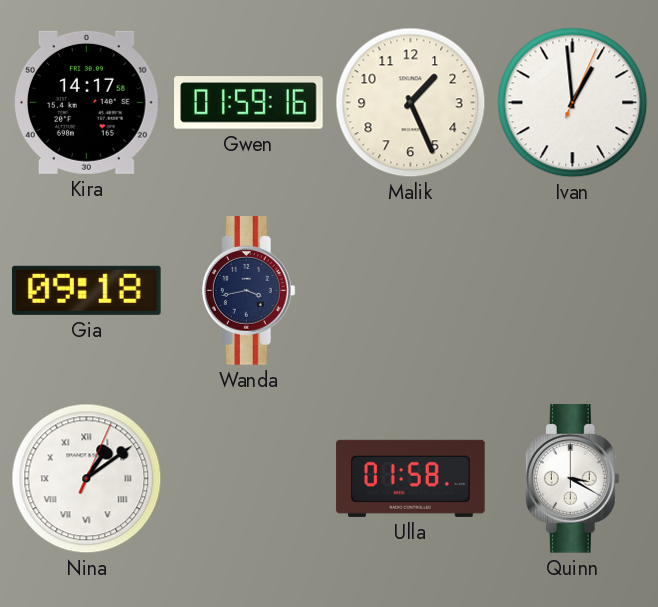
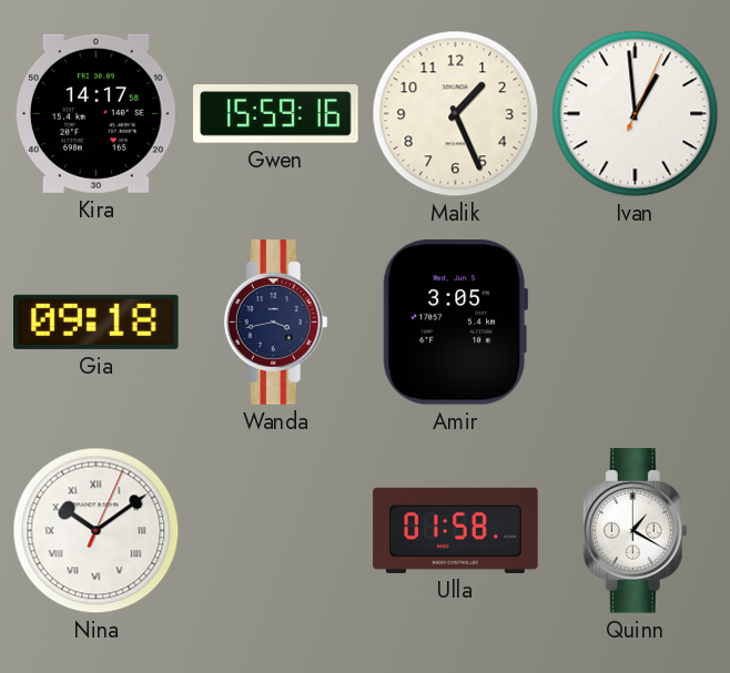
Gwen: 01:59 -> 15:59 (276, 114)
Amir: none -> 3:05 (456, 322)
Nina: 1:09 -> 10:09 (97, 531)
Quinn: 3:20 -> 1:20 (635, 531)
